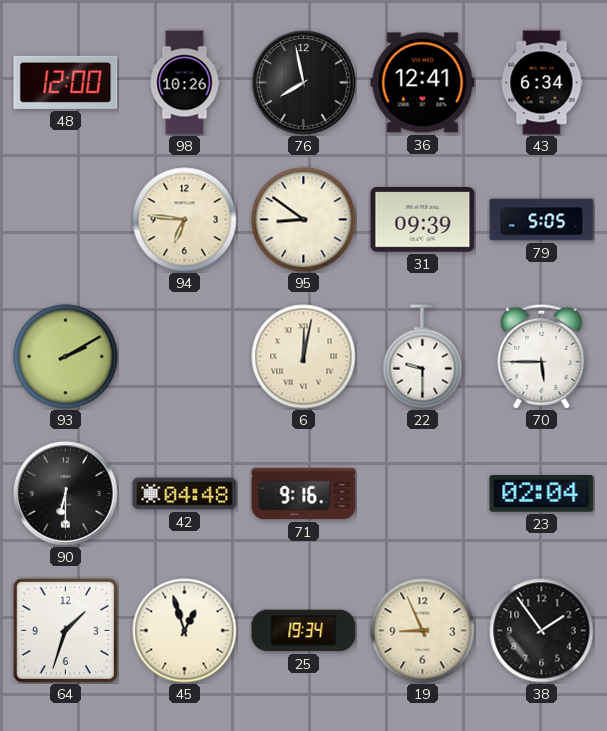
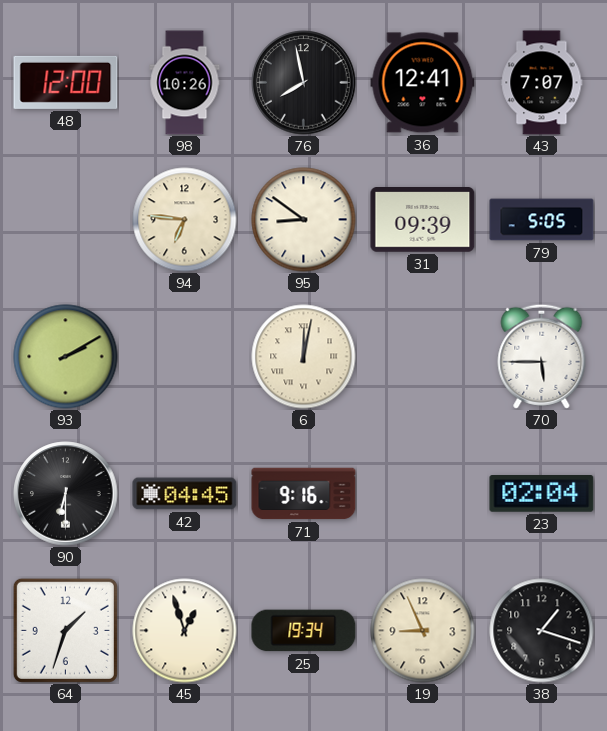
43: 6:34 -> 7:07 (542, 83)
22: 9:30 -> none (423, 357)
42: 04:48 -> 04:45 (185, 494)
38: 1:54 -> 1:18 (542, 631)
